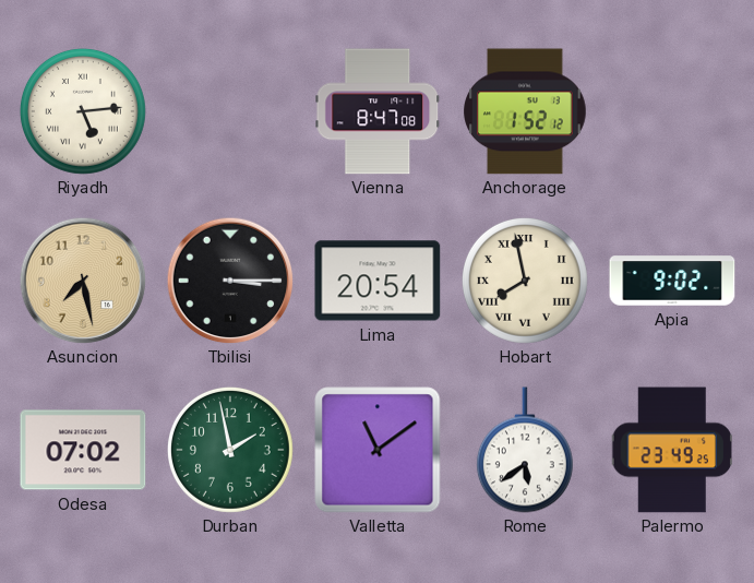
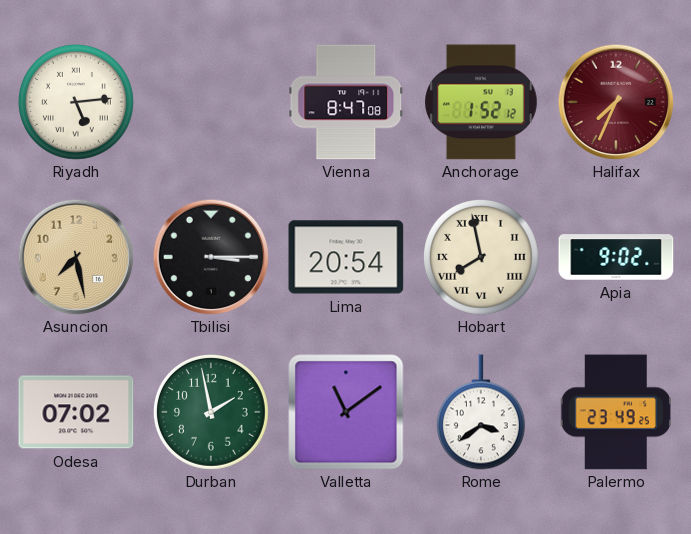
Halifax: none -> 7:34 (616, 102)
Rome: 5:39 -> 3:39 (481, 412)
